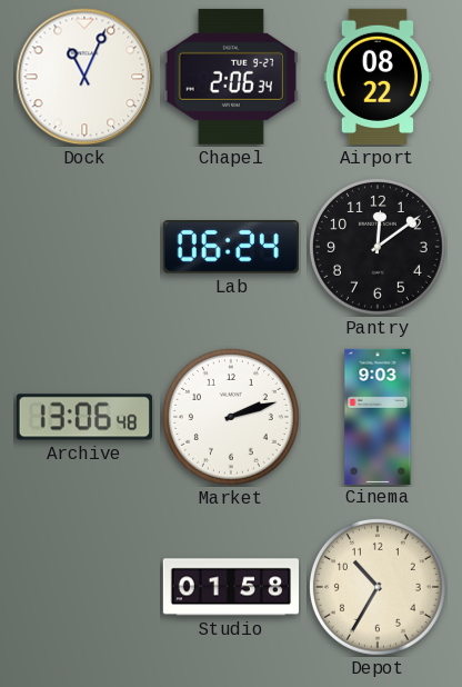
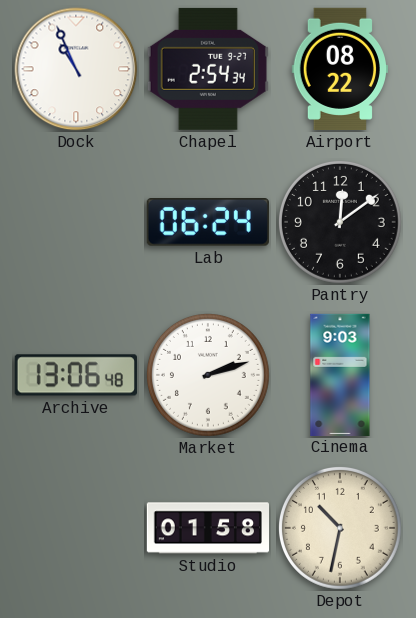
Dock: 11:04 -> 10:56 (76, 69)
Chapel: 2:06 -> 2:54 (208, 69)
Depot: 10:35 -> 10:32 (340, 528)
